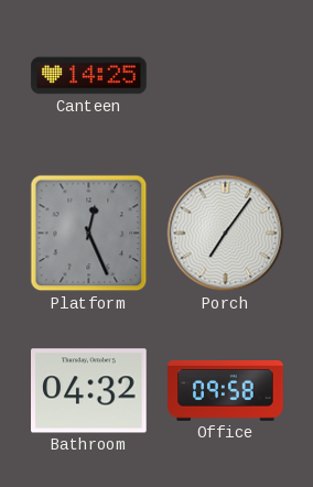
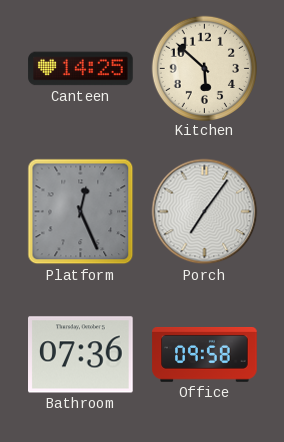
Kitchen: none -> 5:52 (204, 68)
Bathroom: 04:32 -> 07:36 (81, 355)
